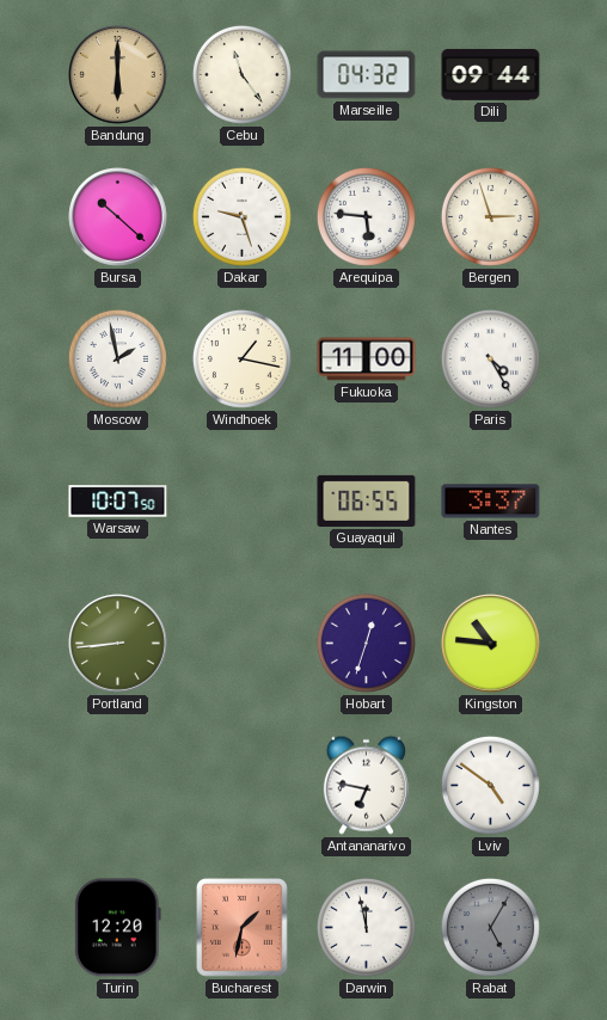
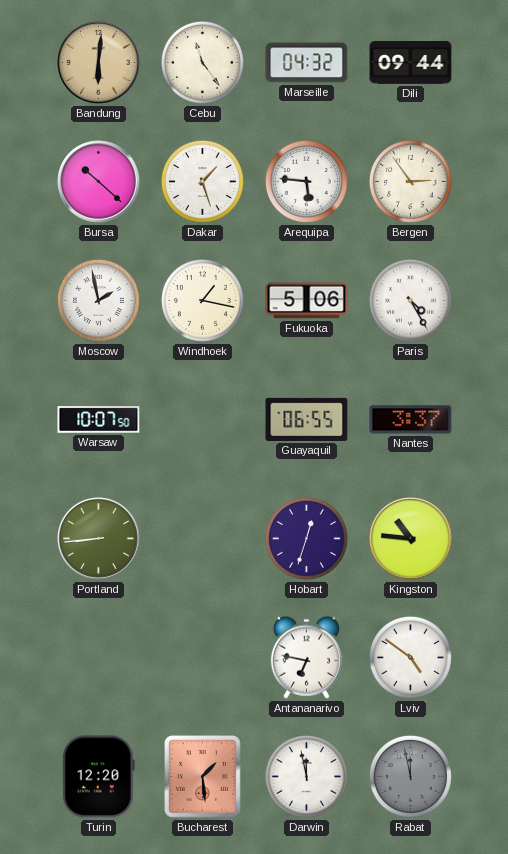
Bandung: 6:00 -> 6:01 (99, 63)
Dakar: 9:27 -> 1:27 (202, 181)
Bergen: 2:57 -> 2:54 (410, 181)
Fukuoka: 11:00 -> 5:06 (307, 301)
Bucharest: 1:32 -> 1:29 (203, 777)
Rabat: 5:05 -> 11:58 (410, 776)
